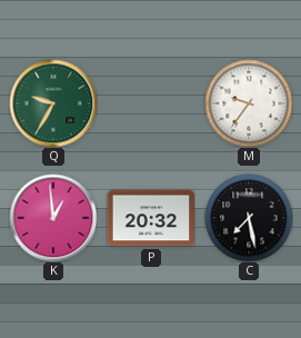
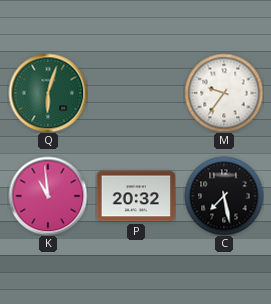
Q: 9:35 -> 6:03 (48, 93)
K: 12:59 -> 10:59 (48, 196)
